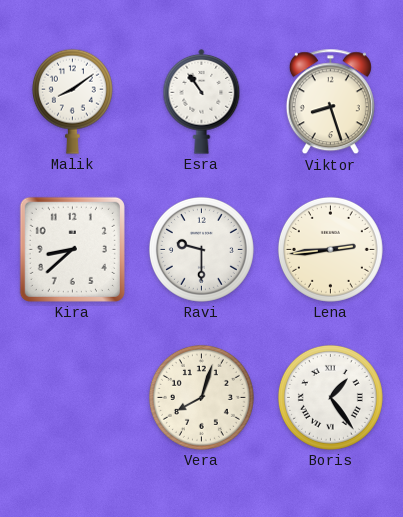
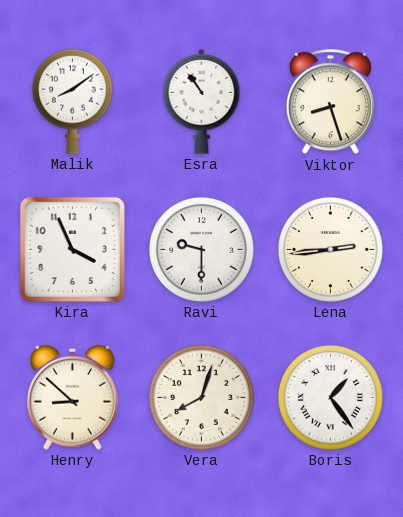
Kira: 8:38 -> 3:56 (72, 249)
Henry: none -> 8:52 (72, 397)
